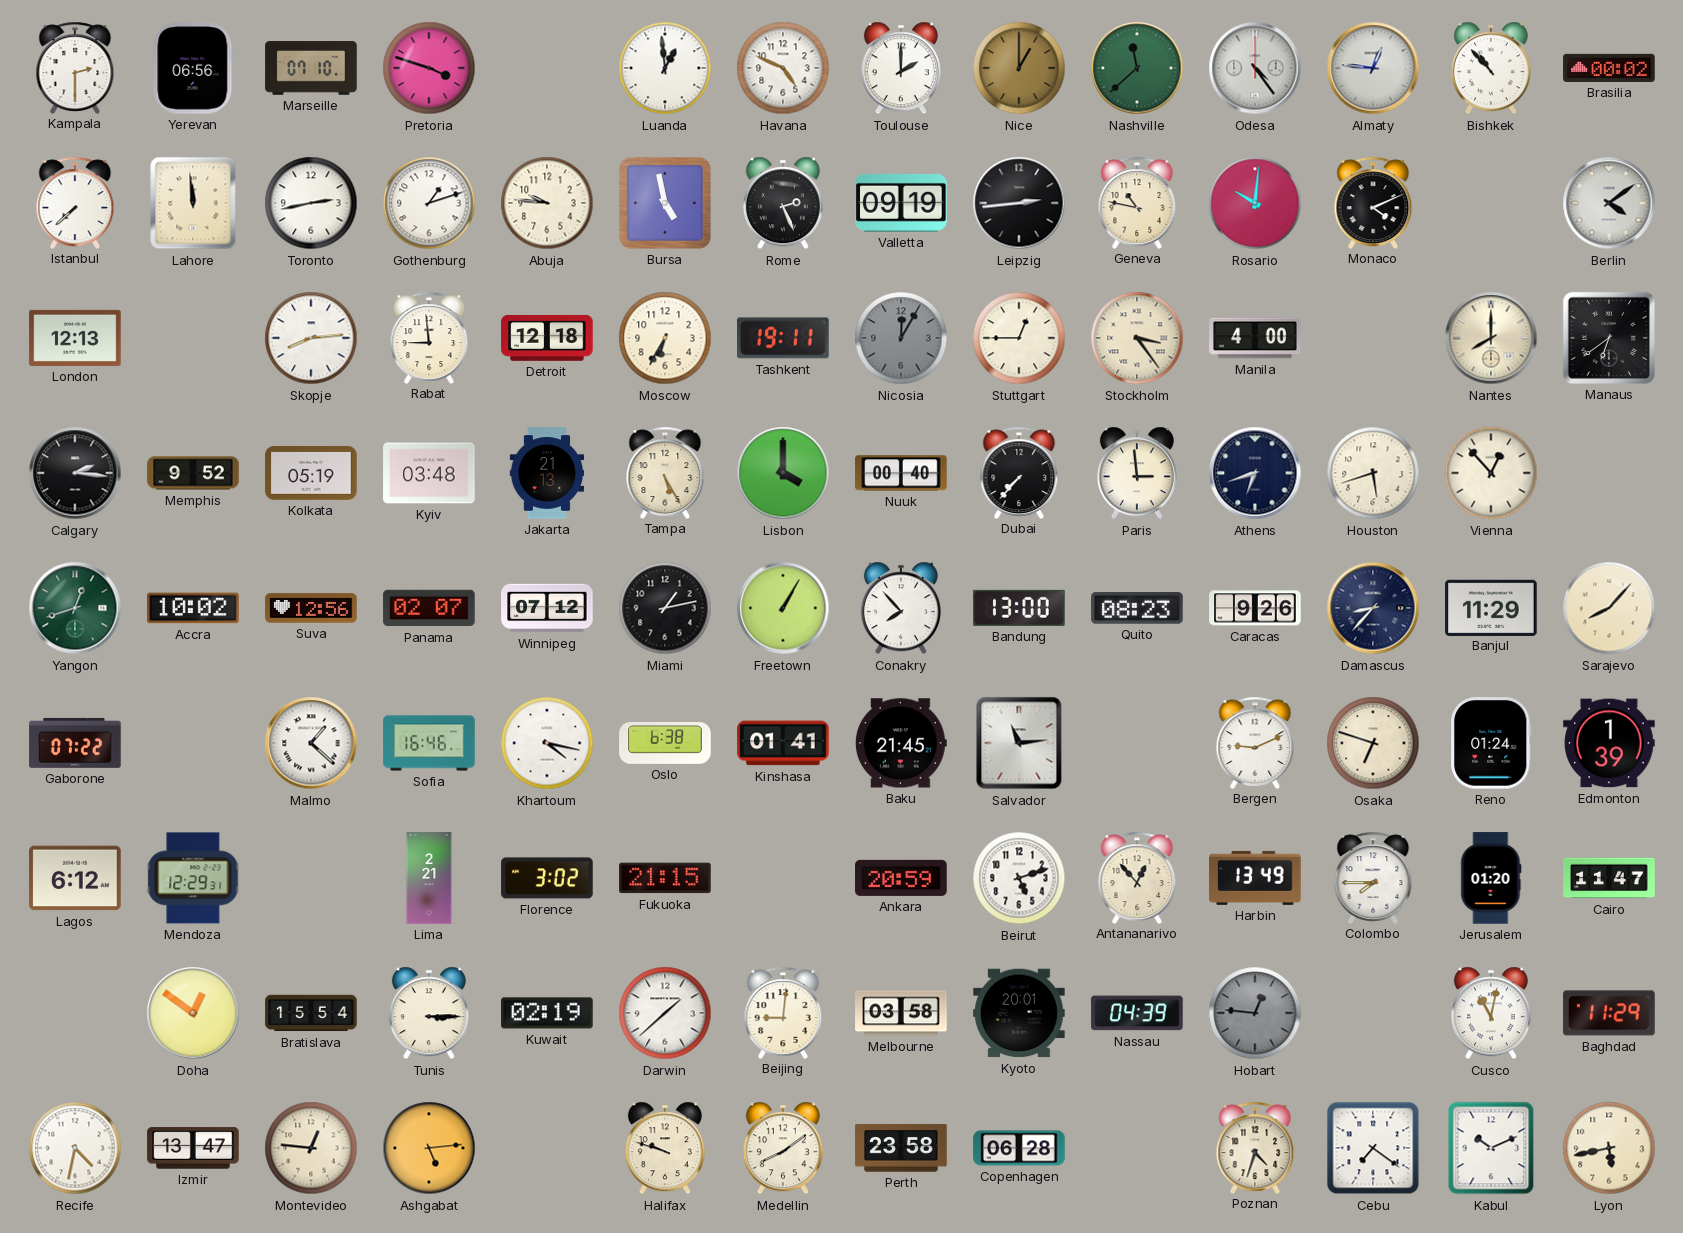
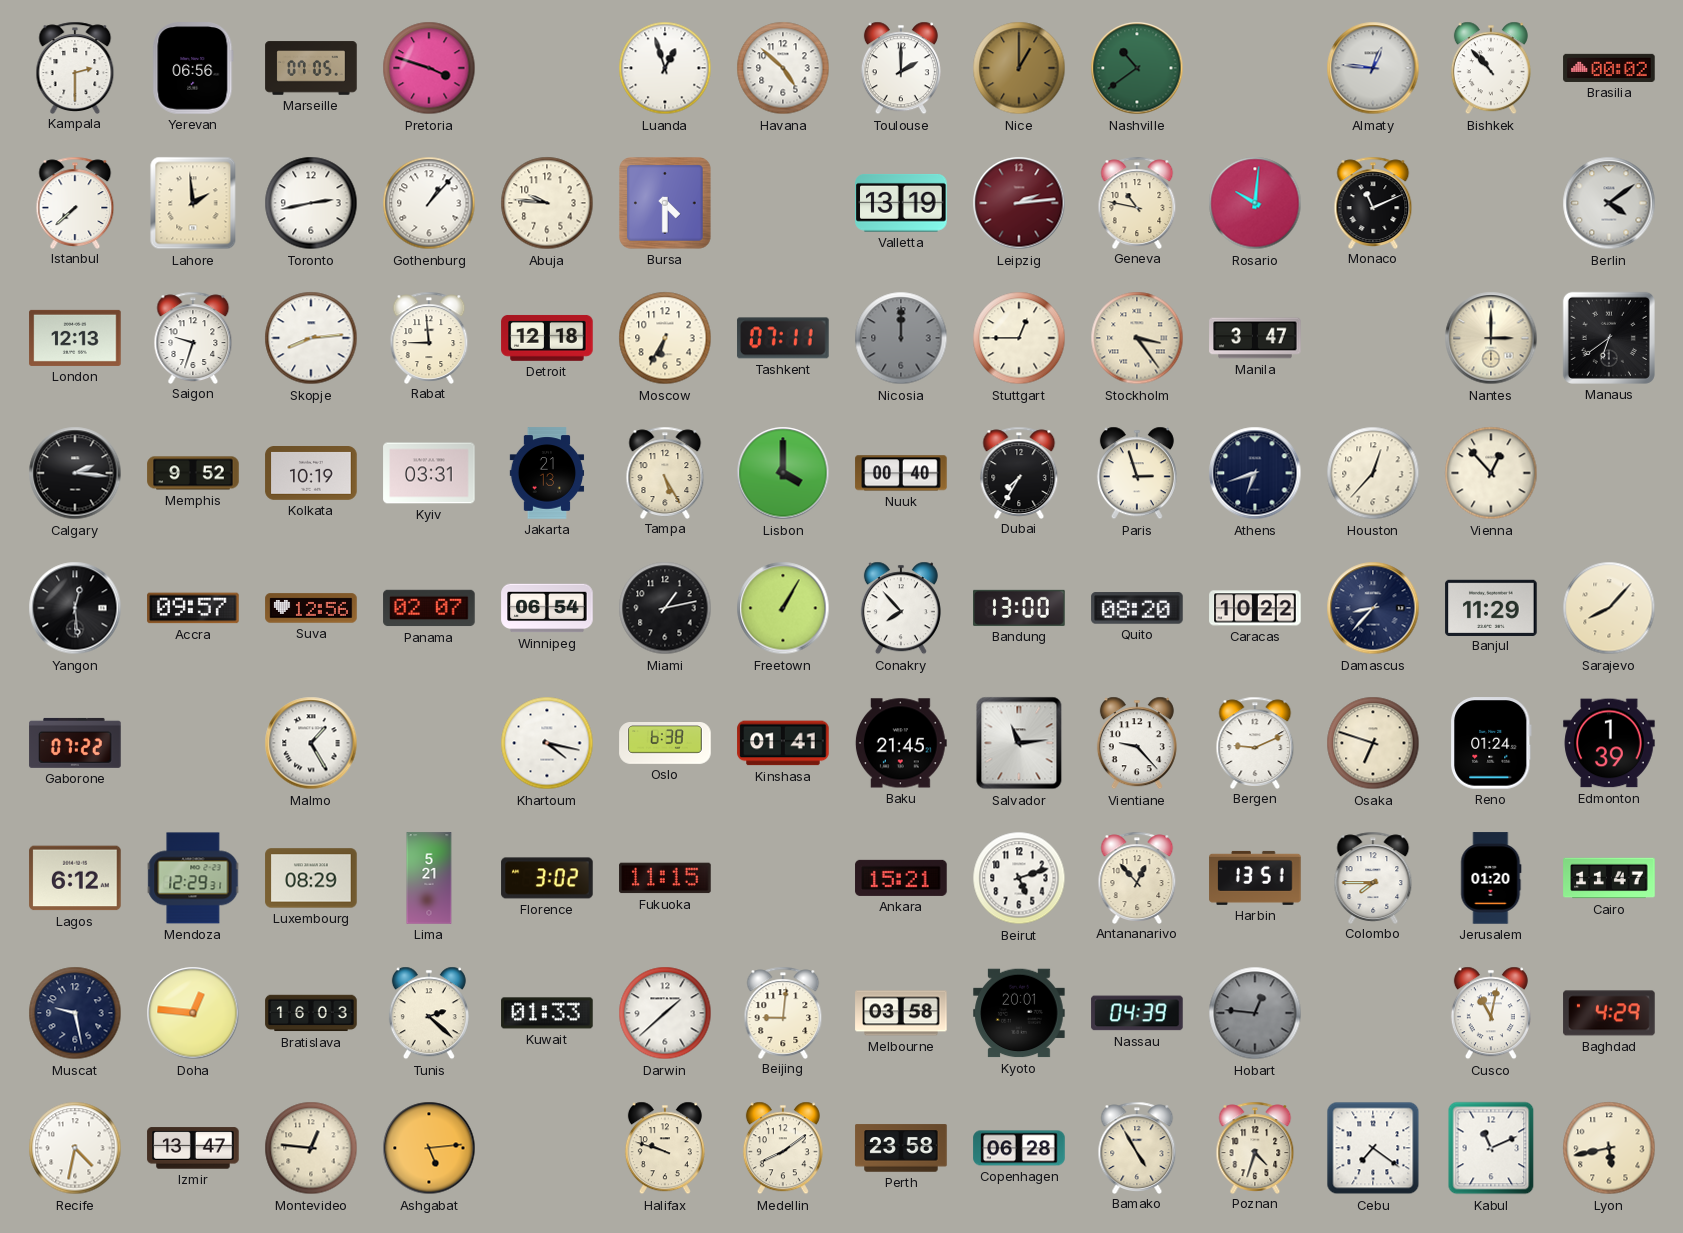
Marseille: 07:10 -> 07:05 (311, 68)
Luanda: 12:59 -> 12:57 (665, 68)
Havana: 4:49 -> 4:52 (783, 68)
Nashville: 11:38 -> 10:39 (1137, 68)
Odesa: 4:24 -> none (1255, 68)
Lahore: 11:59 -> 1:59 (193, 203)
Gothenburg: 1:12 -> 1:07 (429, 203)
Bursa: 4:58 -> 4:30 (666, 204)
Rome: 2:26 -> none (783, 203)
Valletta: 09:19 -> 13:19 (901, 203)
Leipzig: 2:44 -> 2:14 (1019, 203)
Leipzig dial: black -> burgundy (1019, 203)
Monaco: 4:11 -> 11:11 (1373, 202)
Saigon: none -> 9:33 (193, 337)
Tashkent: 19:11 -> 07:11 (783, 338)
Nicosia: 12:05 -> 12:00 (901, 338)
Manila: 4:00 -> 3:47 (1255, 338)
Nantes: 8:00 -> 3:00 (1491, 338)
Kolkata: 05:19 -> 10:19 (311, 474)
Kyiv: 03:48 -> 03:31 (429, 473)
Dubai: 7:37 -> 7:35 (1019, 472)
Paris: 2:59 -> 2:57 (1137, 473)
Houston: 5:42 -> 12:37 (1373, 473)
Yangon: 12:42 -> 12:29 (75, 608)
Yangon dial: green -> black (75, 608)
Accra: 10:02 -> 09:57 (193, 608)
Winnipeg: 07:12 -> 06:54 (547, 608)
Quito: 08:23 -> 08:20 (1137, 608)
Caracas: 9:26 -> 10:22 (1255, 608)
Malmo: 1:22 -> 1:25 (311, 743)
Sofia: 16:46 -> none (429, 743)
Vientiane: none -> 9:23 (1137, 743)
Luxembourg: none -> 08:29 (311, 878)
Lima: 2:21 -> 5:21 (429, 878)
Fukuoka: 21:15 -> 11:15 (665, 878)
Ankara: 20:59 -> 15:21 (901, 878)
Harbin: 13:49 -> 13:51 (1255, 878)
Muscat: none -> 9:28 (75, 1013)
Doha: 12:51 -> 12:46 (193, 1013)
Bratislava: 15:54 -> 16:03 (311, 1013)
Tunis: 3:15 -> 2:22 (429, 1013)
Kuwait: 02:19 -> 01:33 (547, 1013)
Baghdad: 11:29 -> 4:29 (1609, 1013)
Bamako: none -> 4:55 (1137, 1147)
Kabul: 10:11 -> 11:11 (1491, 1148)
